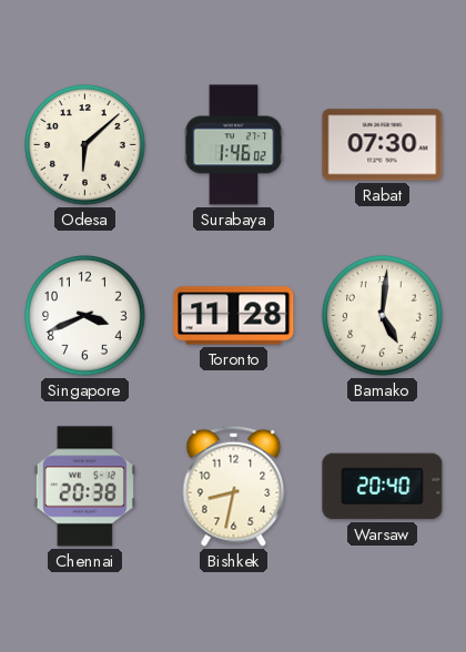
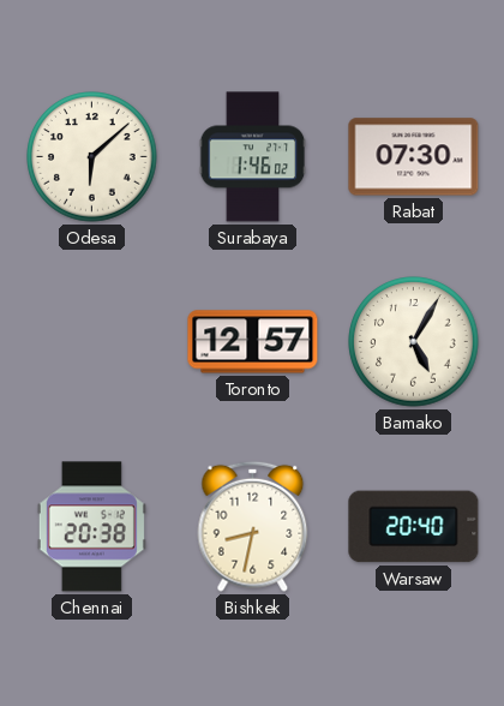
Singapore: 3:41 -> none (85, 316)
Toronto: 11:28 -> 12:57 (253, 342)
Bamako: 5:01 -> 5:05 (414, 342)
